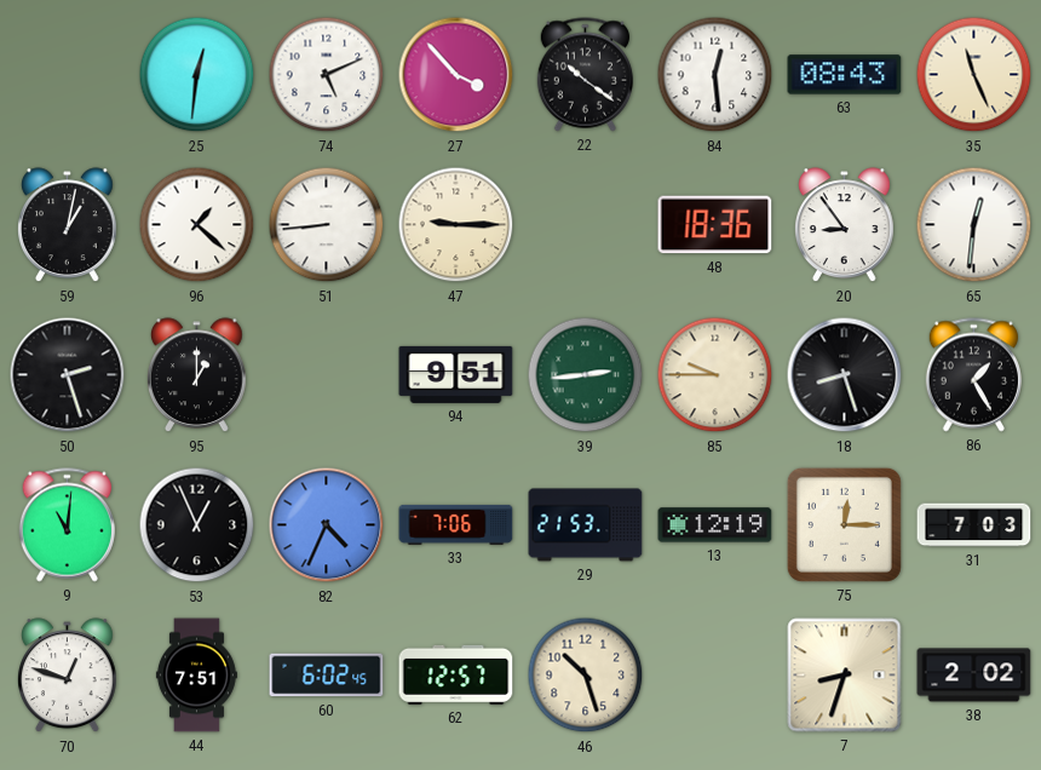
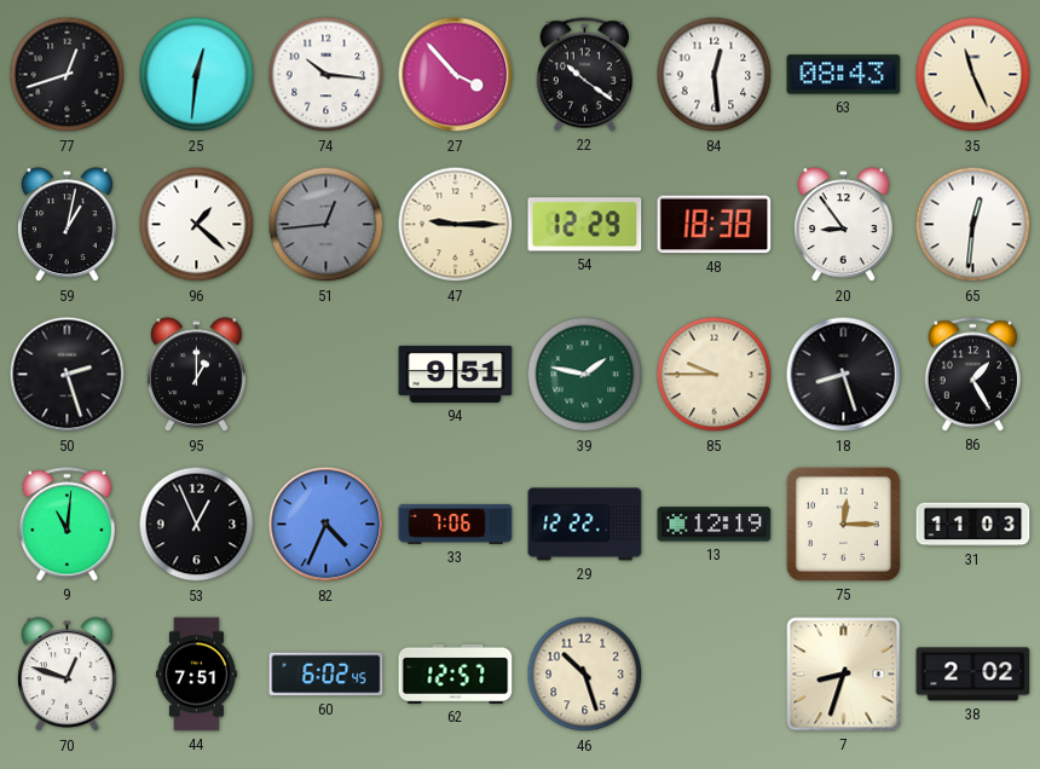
77: none -> 12:42 (68, 75)
74: 5:11 -> 10:16 (327, 75)
51: 8:44 -> 12:44 (327, 225)
51 dial: white -> grey (327, 225)
54: none -> 12:29 (585, 225)
48: 18:36 -> 18:38 (715, 225)
39: 2:44 -> 1:47 (585, 375)
29: 21:53 -> 12:22 (585, 525)
31: 7:03 -> 11:03 (973, 525)
